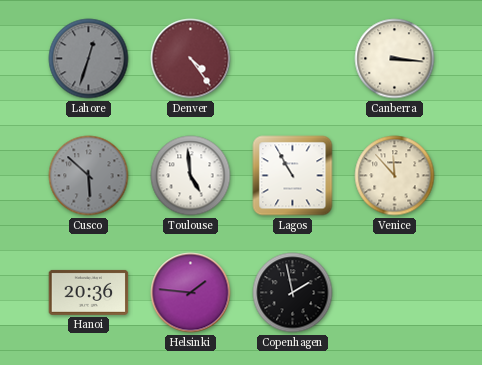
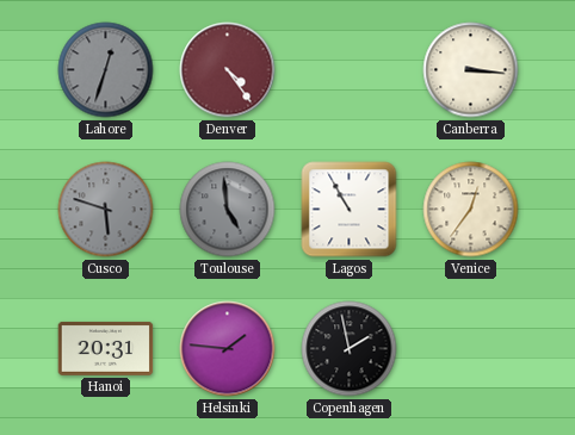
Cusco: 5:52 -> 5:48 (106, 210)
Toulouse dial: white -> grey (228, 210)
Venice: 11:53 -> 12:36 (471, 210)
Hanoi: 20:36 -> 20:31 (106, 348)
